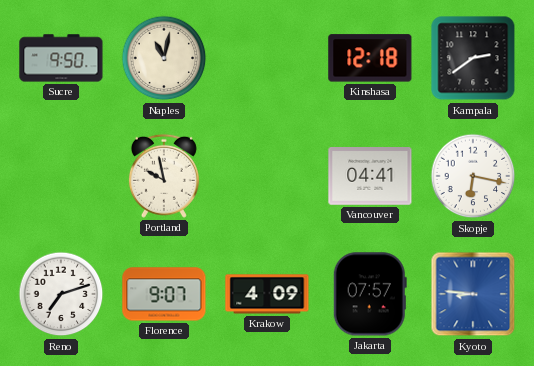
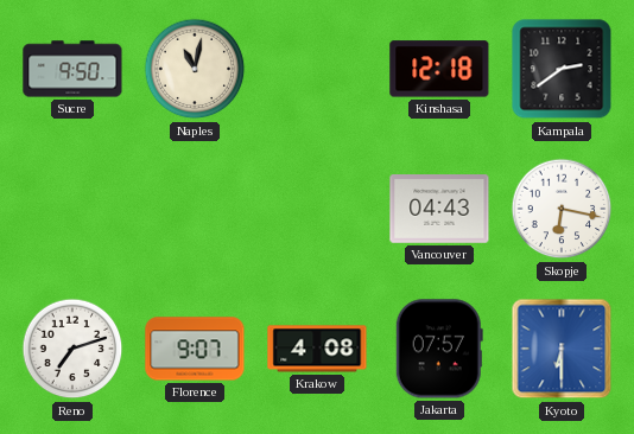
Portland: 9:58 -> none (164, 176)
Vancouver: 04:41 -> 04:43 (439, 210)
Krakow: 4:09 -> 4:08 (317, 349)
Kyoto: 8:46 -> 6:30 (562, 349)
